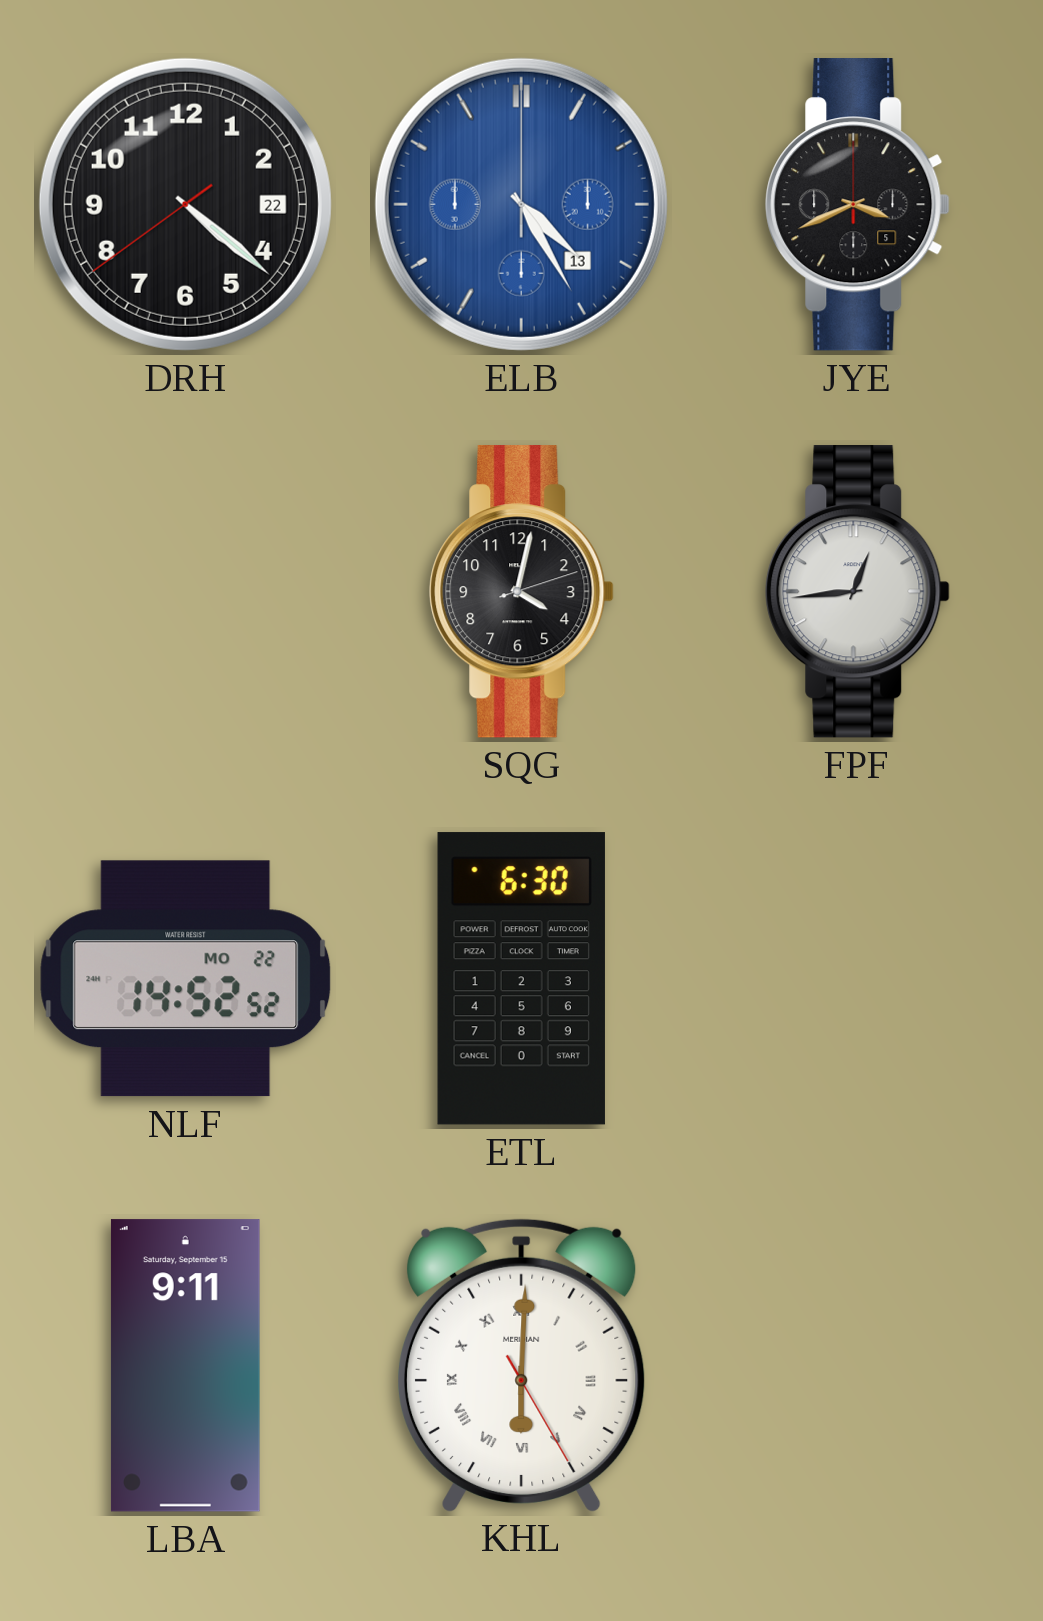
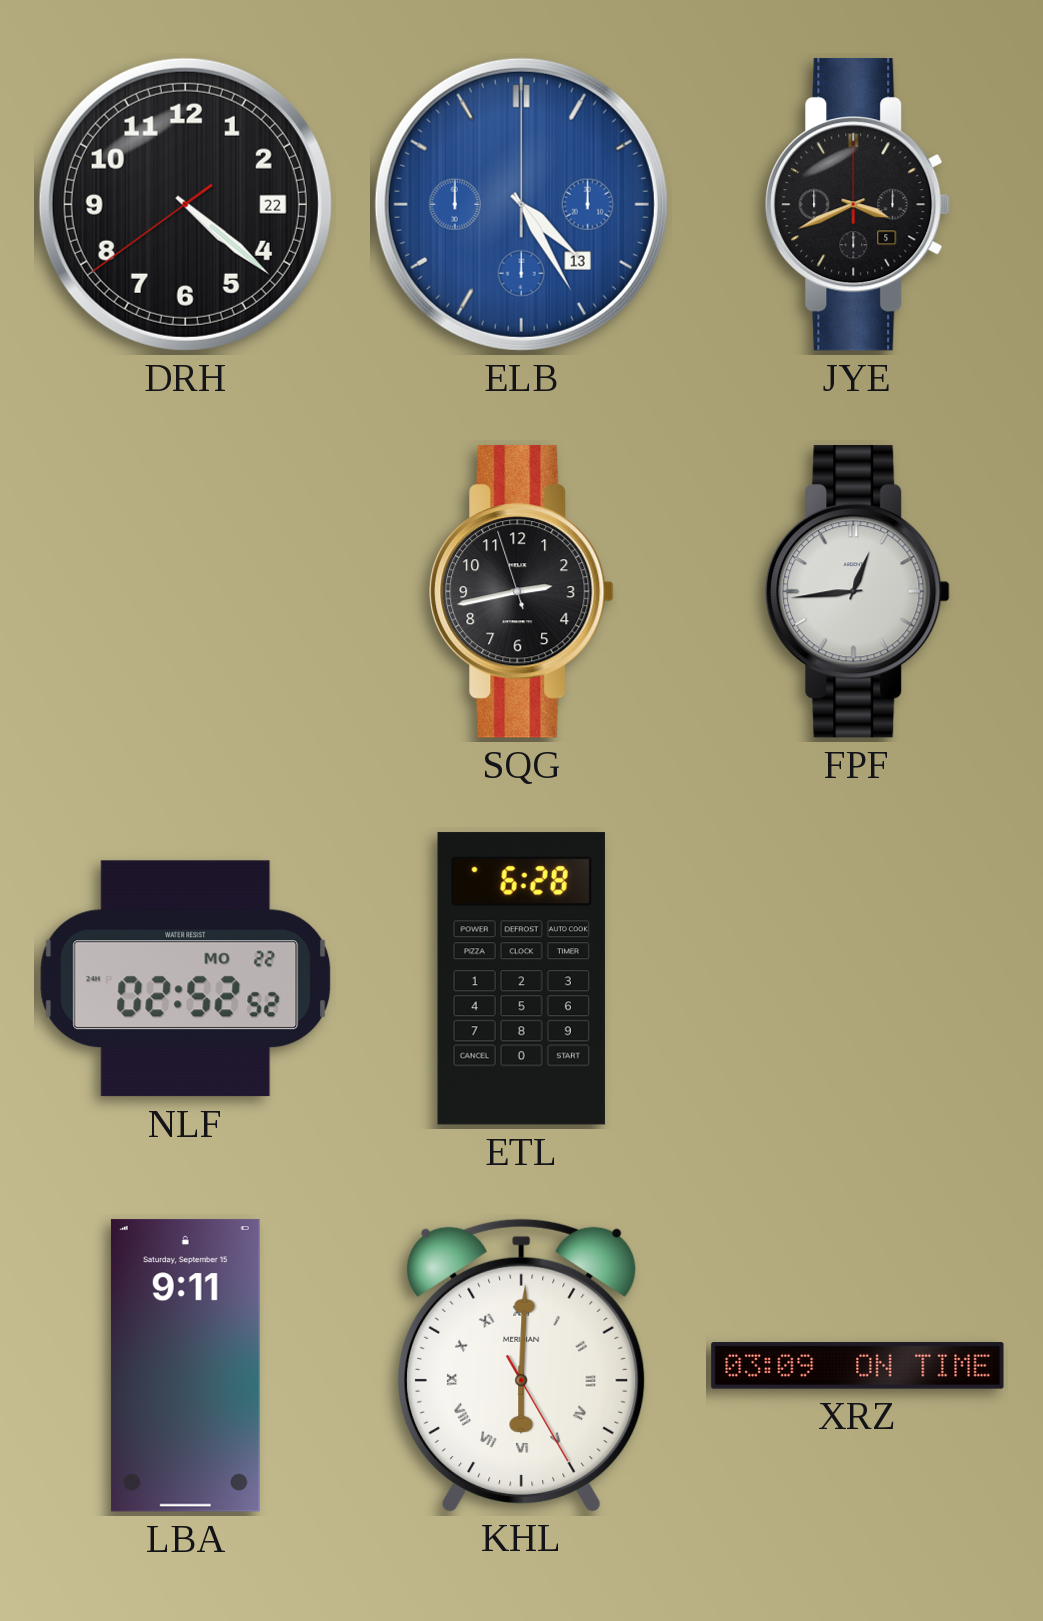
SQG: 4:02 -> 2:42 (522, 592)
NLF: 14:52 -> 02:52 (186, 979)
ETL: 6:30 -> 6:28 (521, 979)
XRZ: none -> 03:09 (858, 1366)
